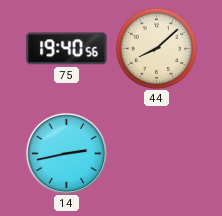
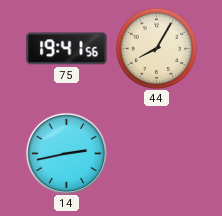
75: 19:40 -> 19:41 (67, 49)
44: 8:08 -> 8:05 (156, 48)
